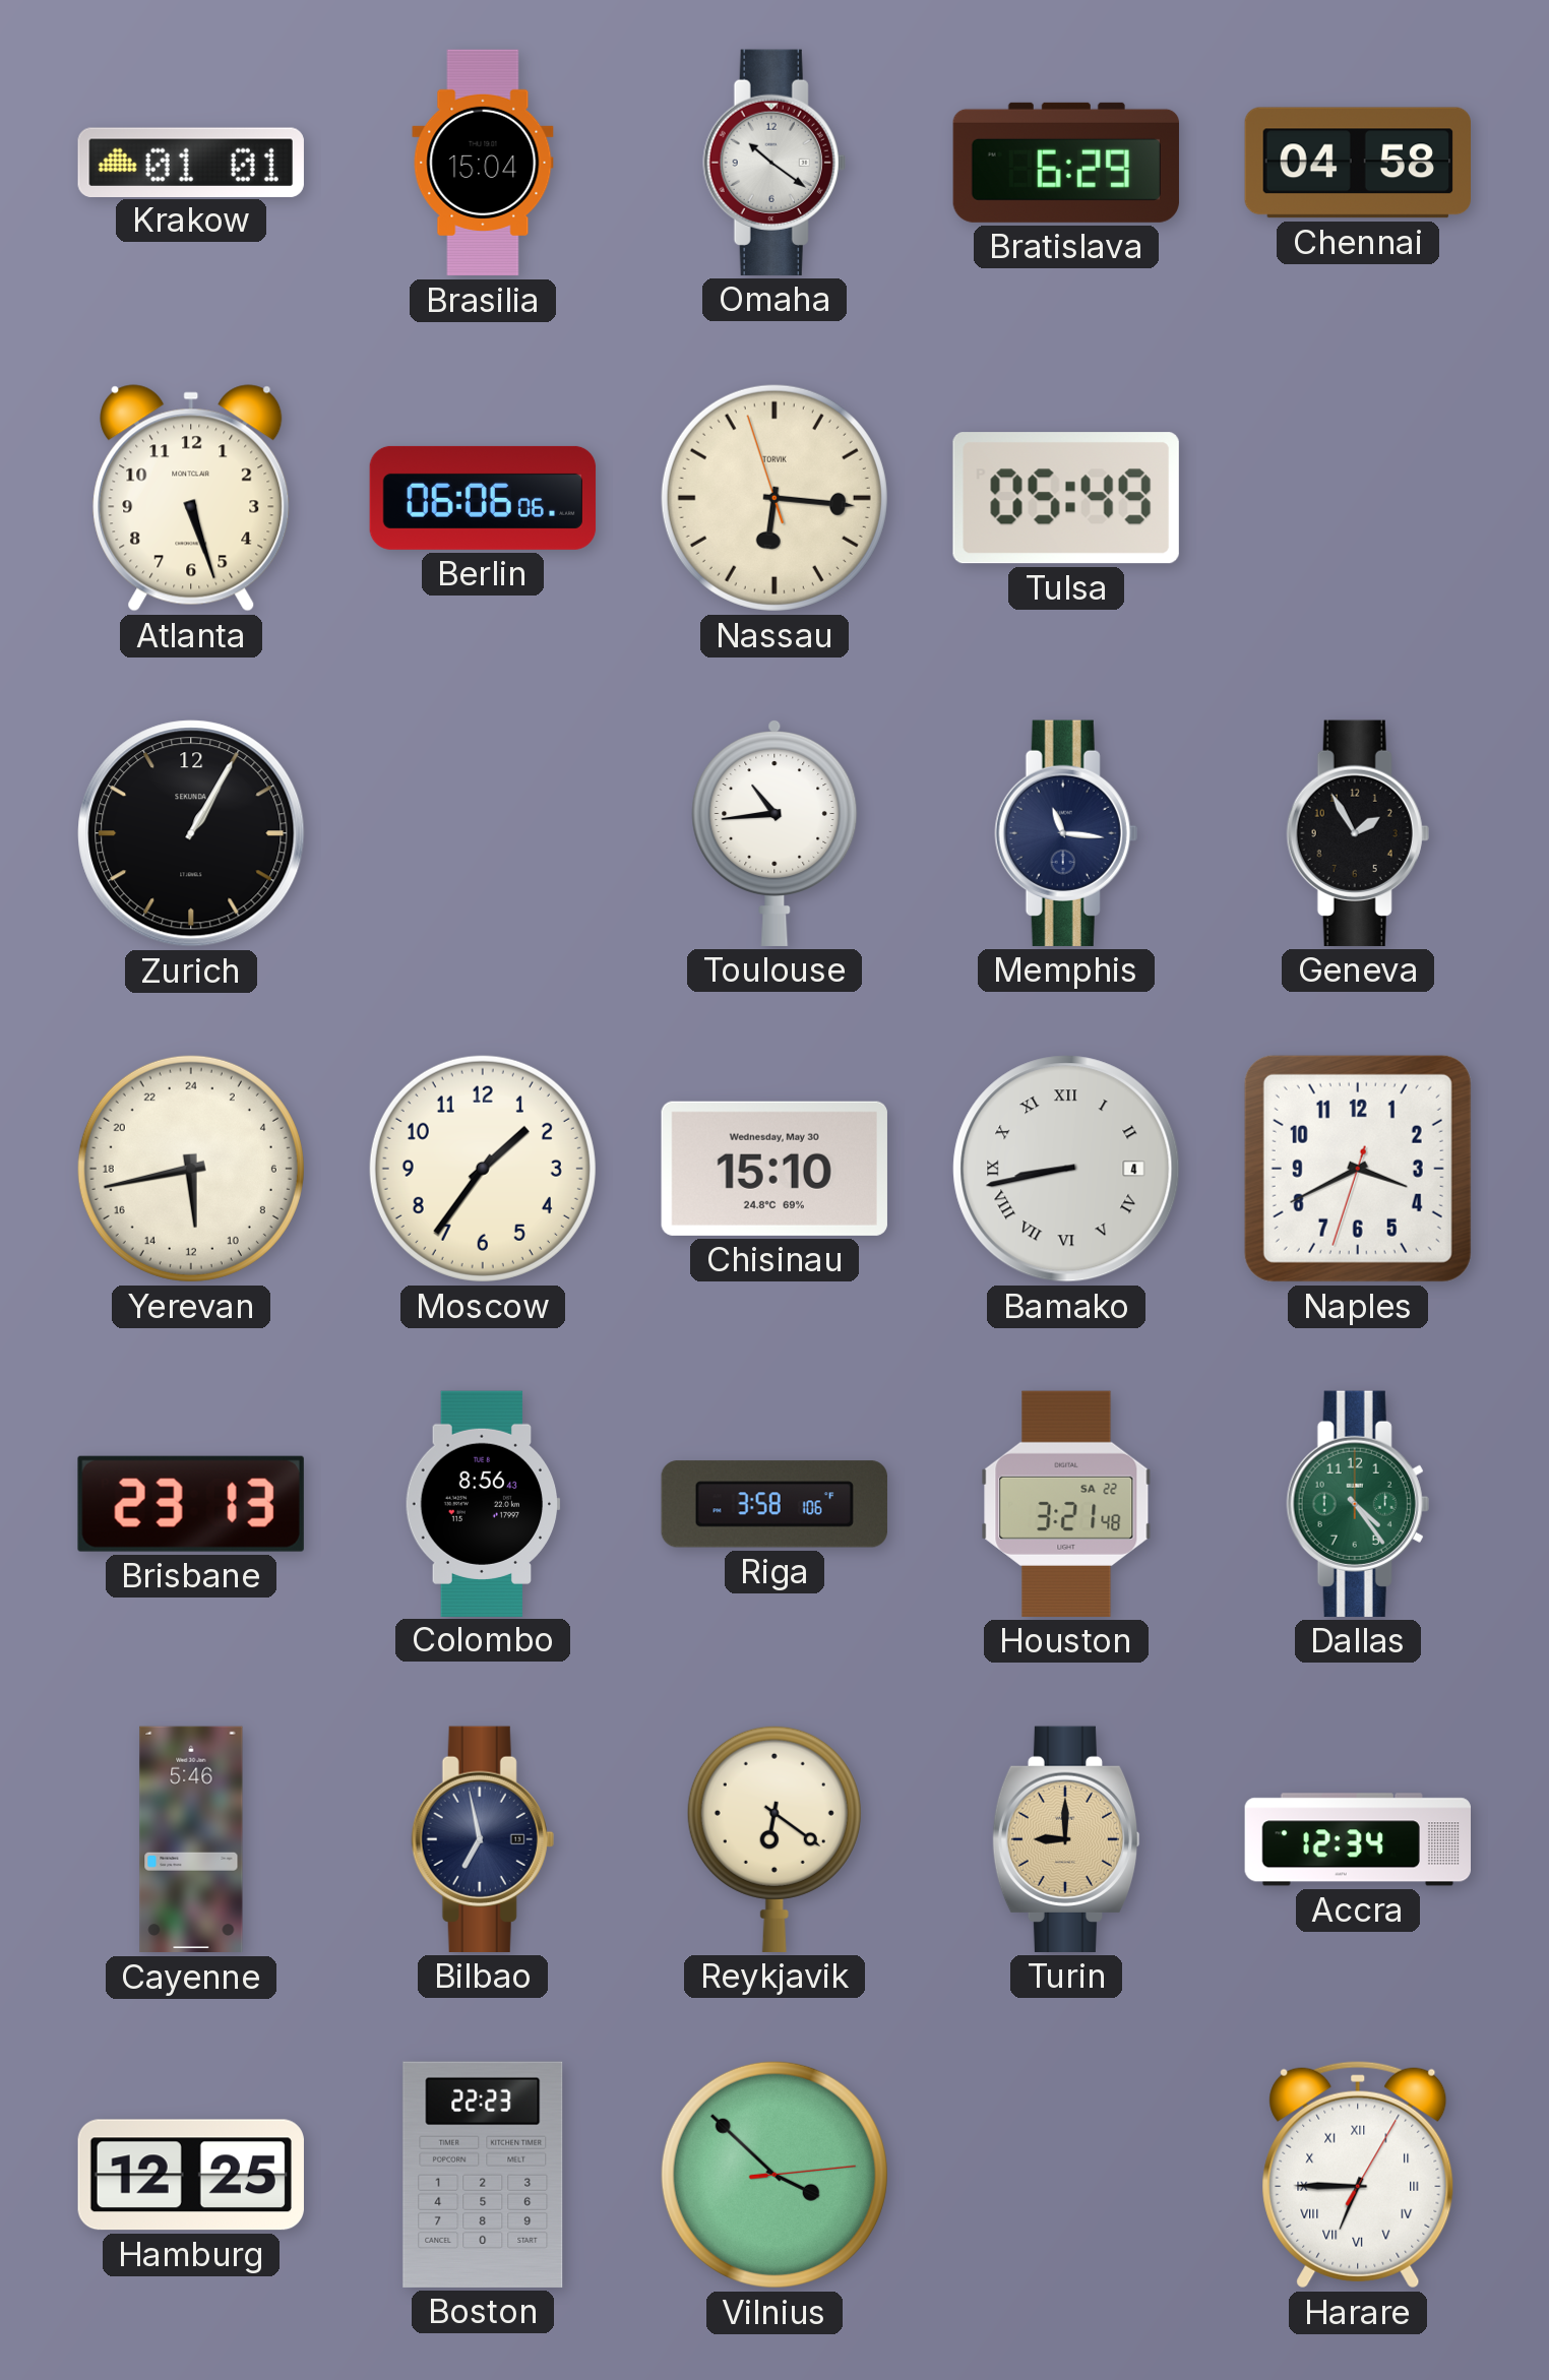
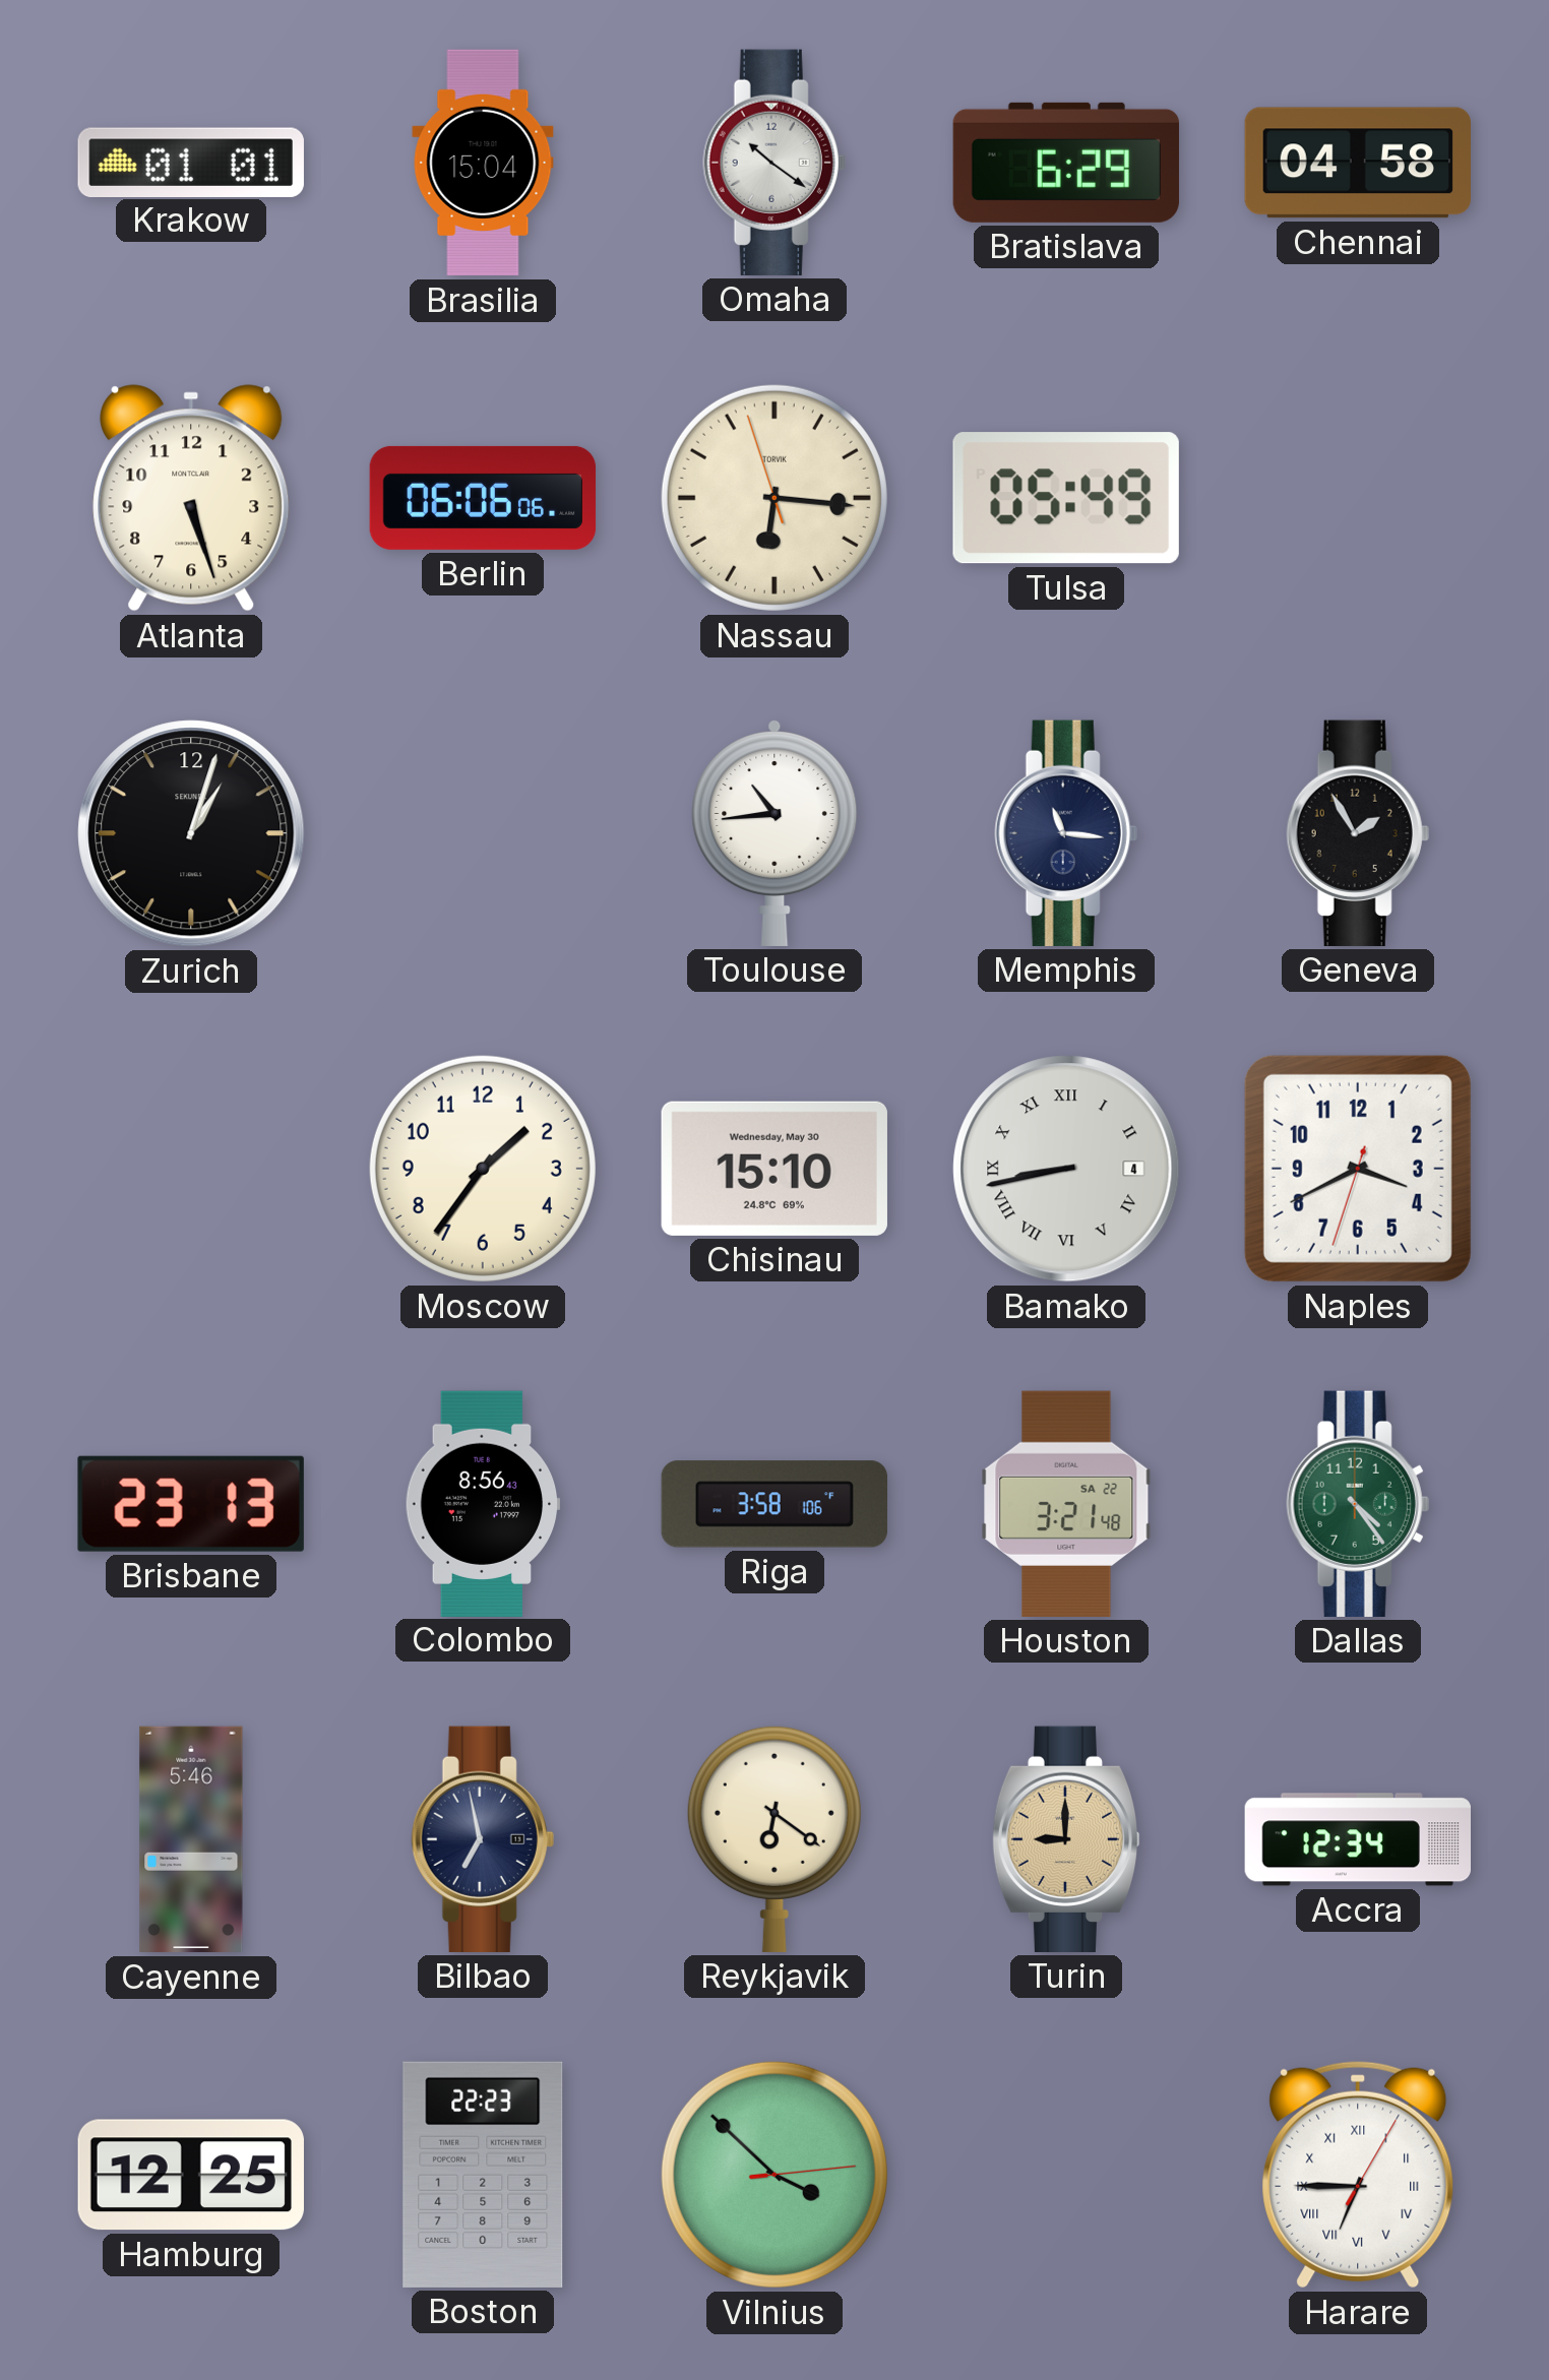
Zurich: 1:05 -> 1:03 (191, 833)
Yerevan: 11:43 -> none (191, 1169)
